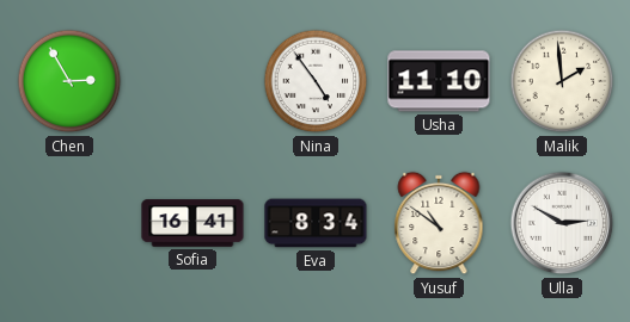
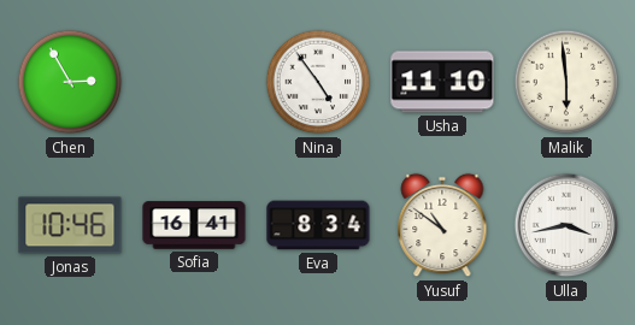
Malik: 1:59 -> 5:59 (566, 82)
Jonas: none -> 10:46 (70, 225)
Ulla: 2:50 -> 3:43 (566, 225)
